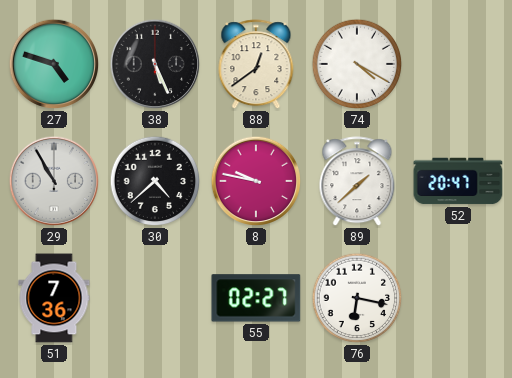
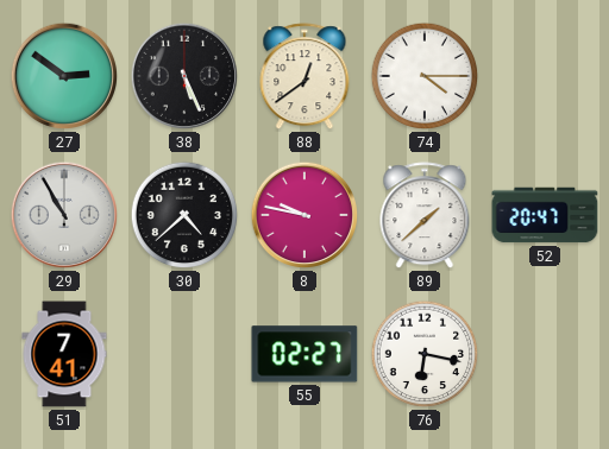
27: 4:48 -> 2:51 (64, 76)
74: 4:20 -> 4:15 (425, 76)
51: 7:36 -> 7:41 (64, 354)
